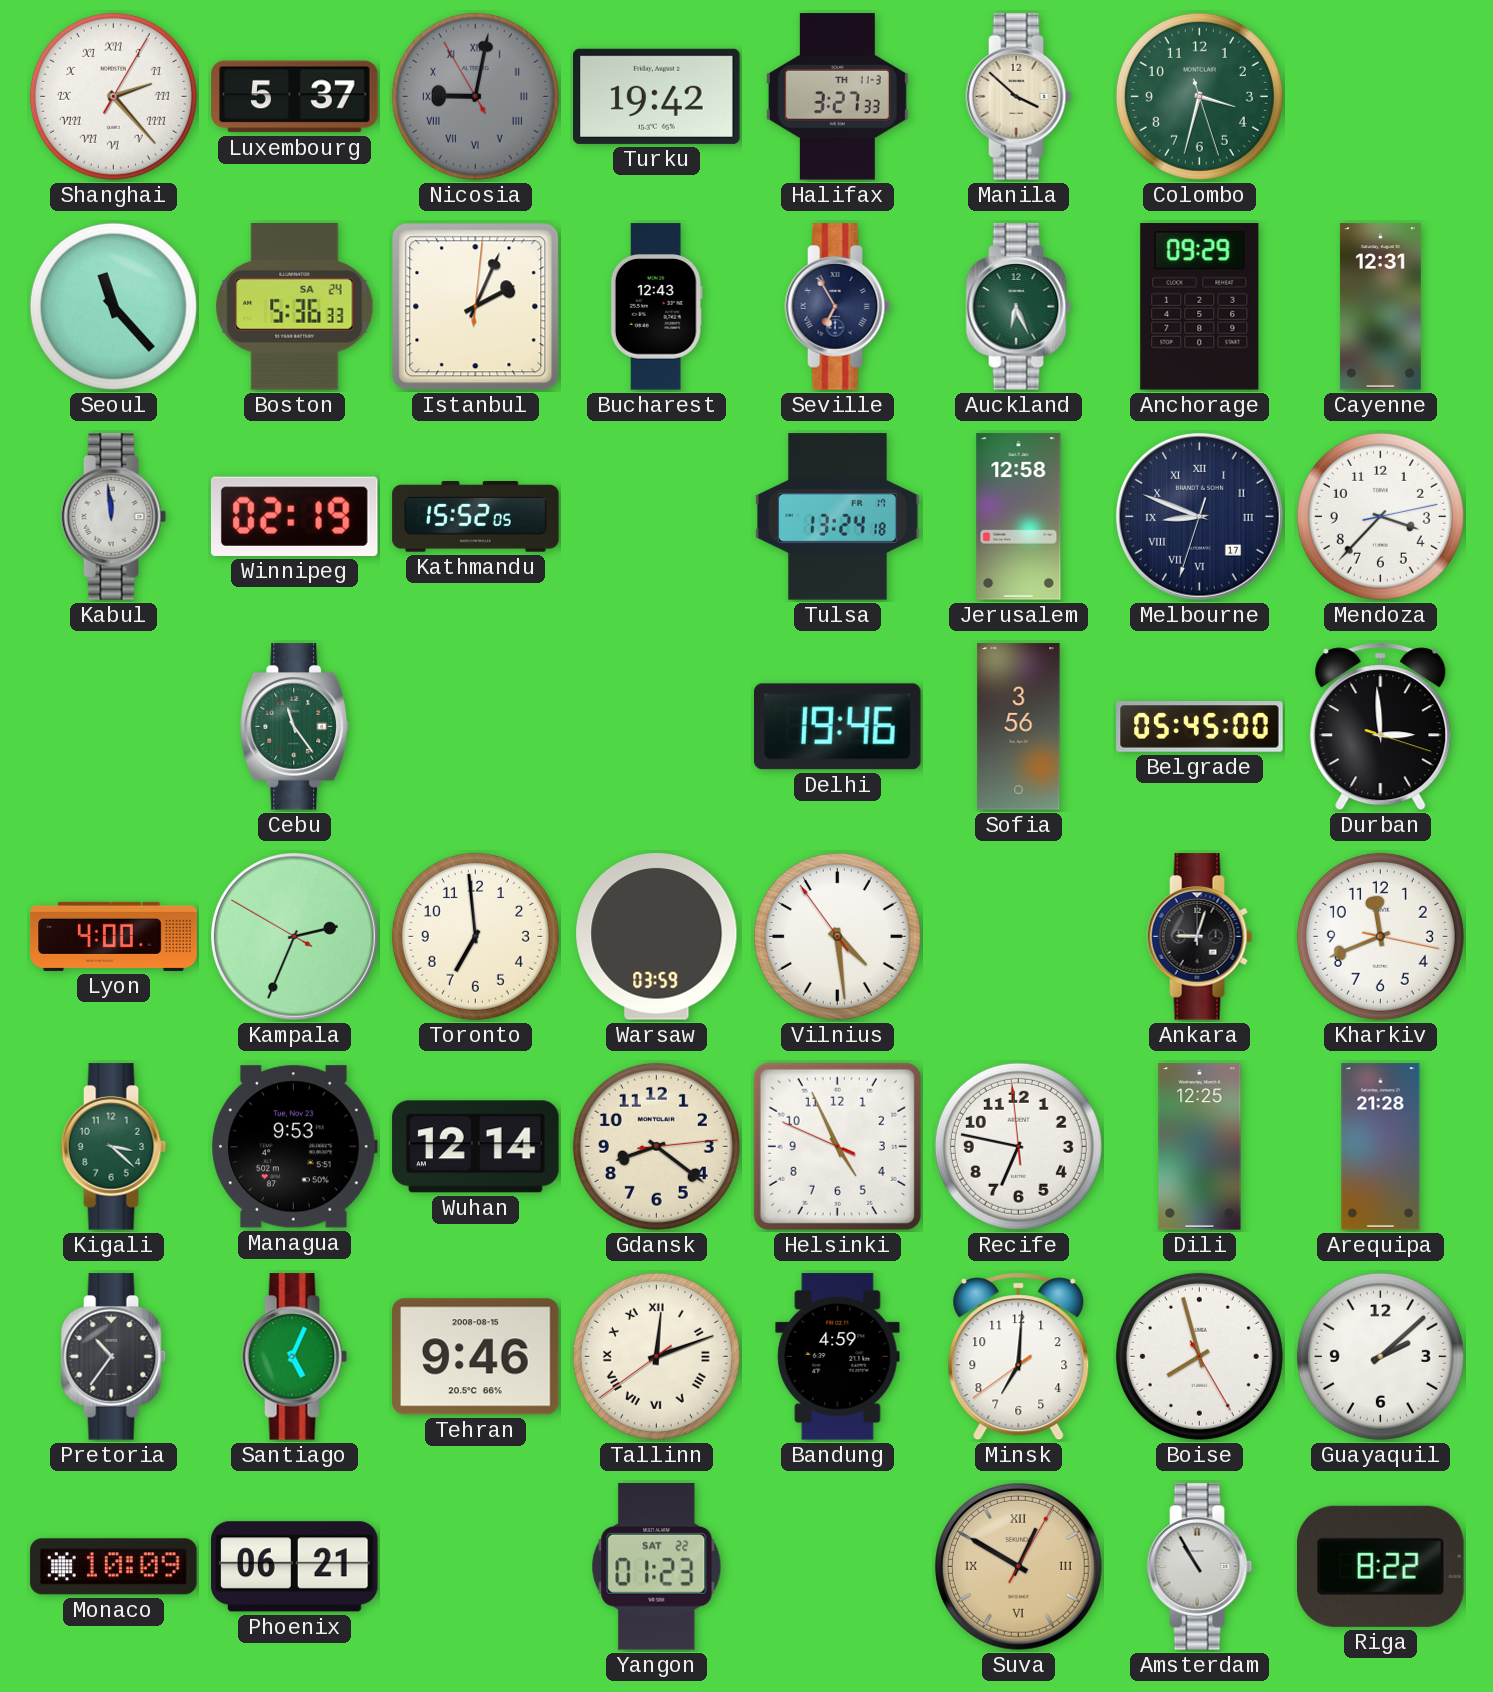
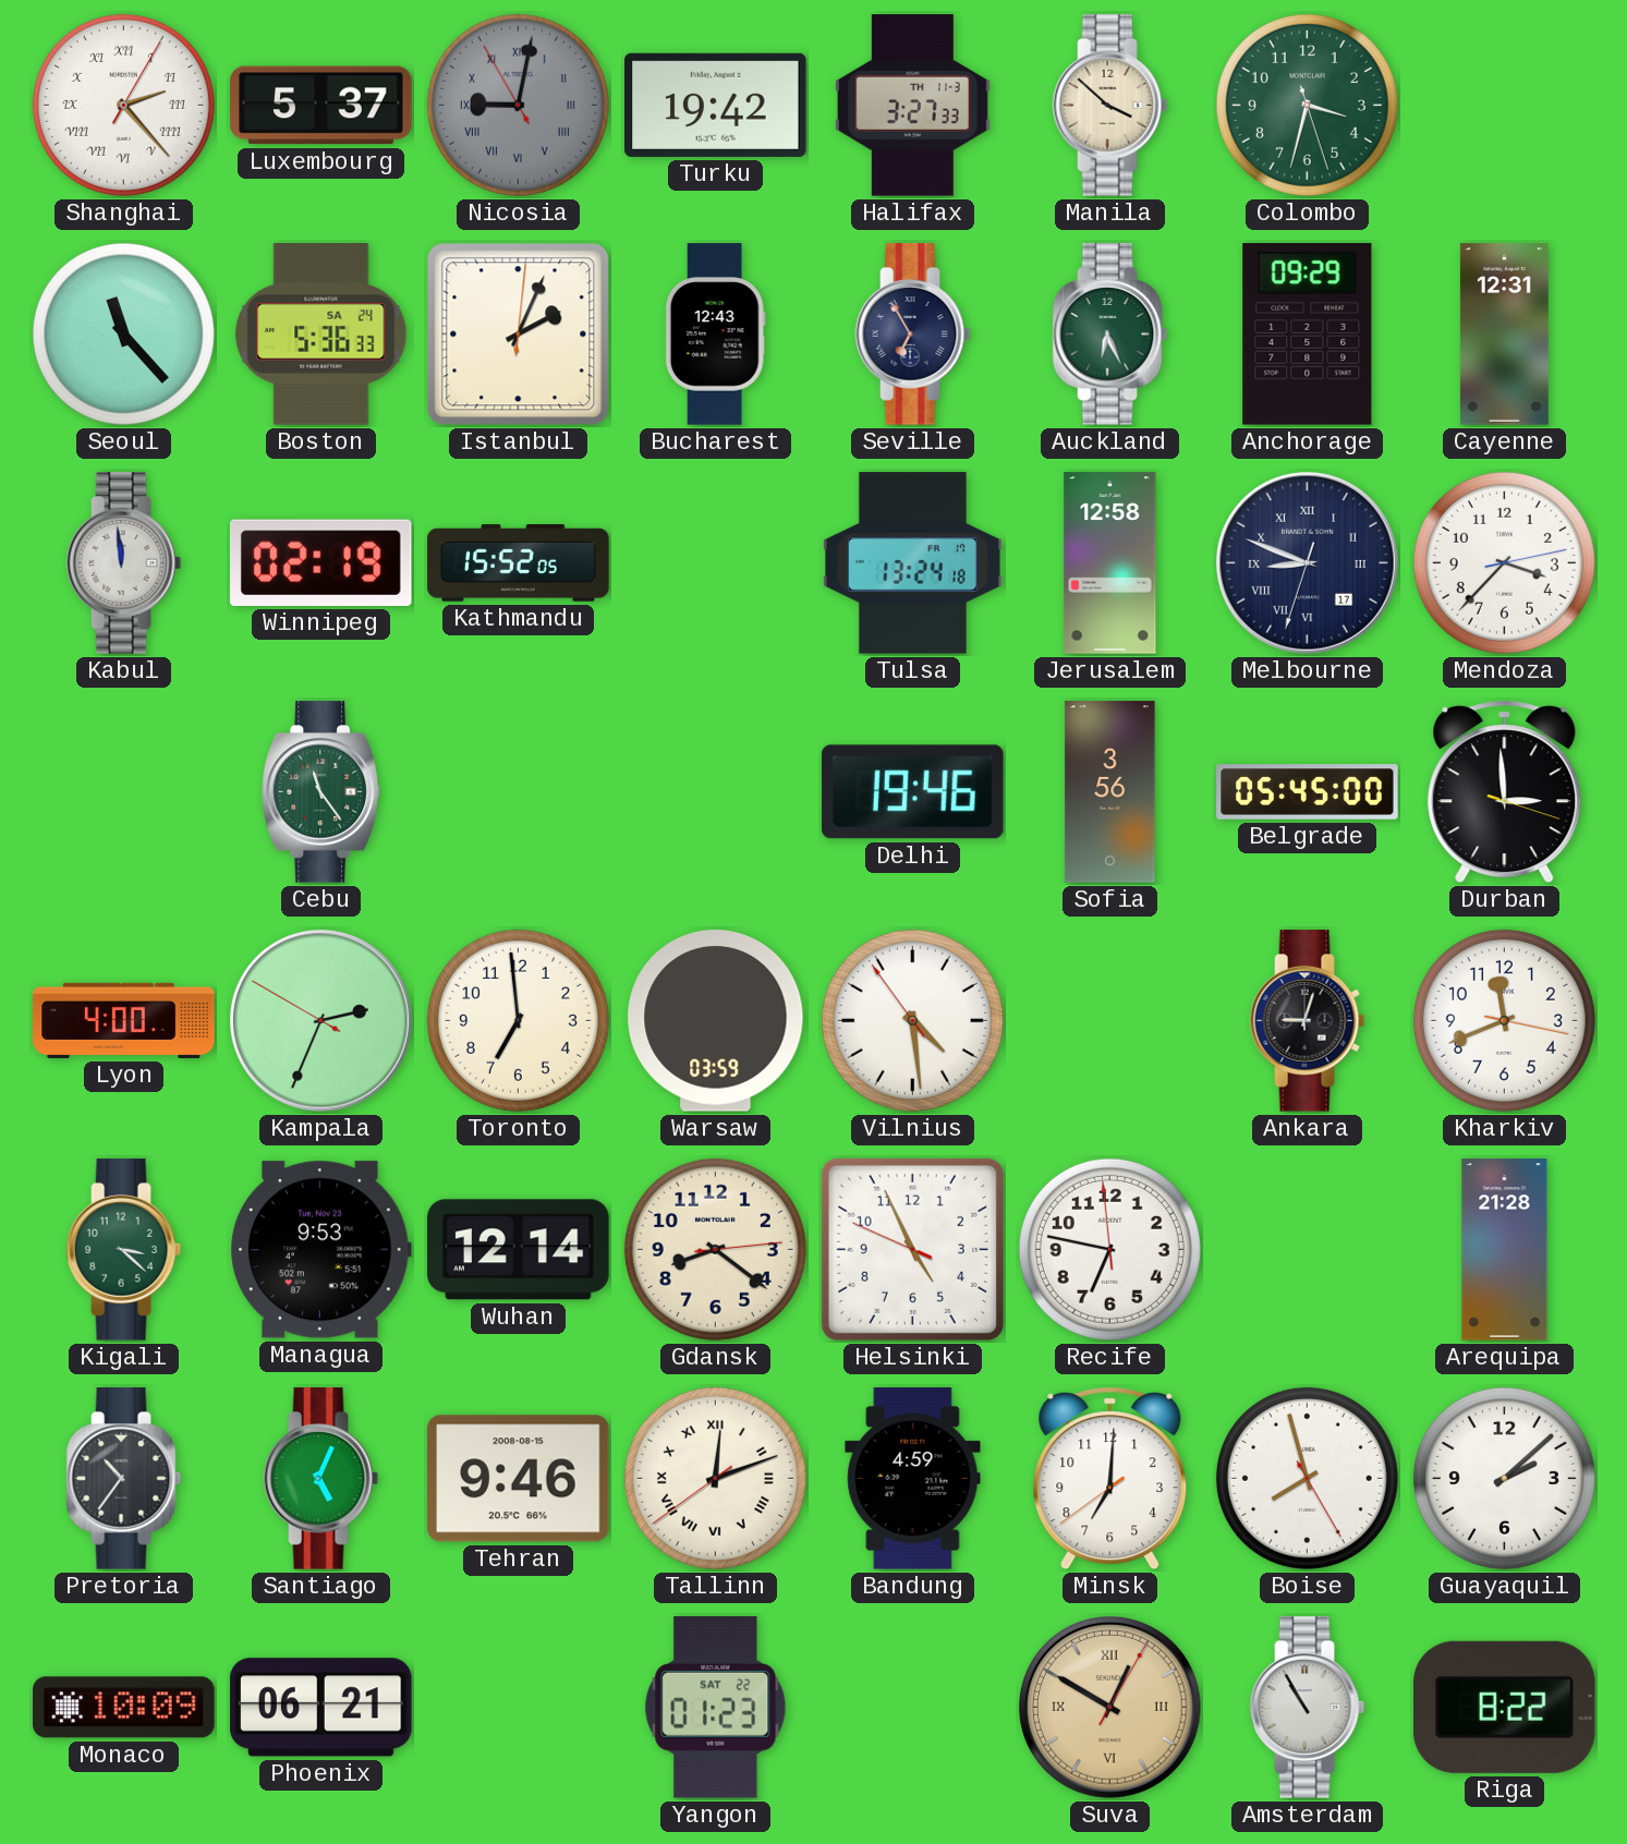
Dili: 12:25 -> none (1200, 1147)
